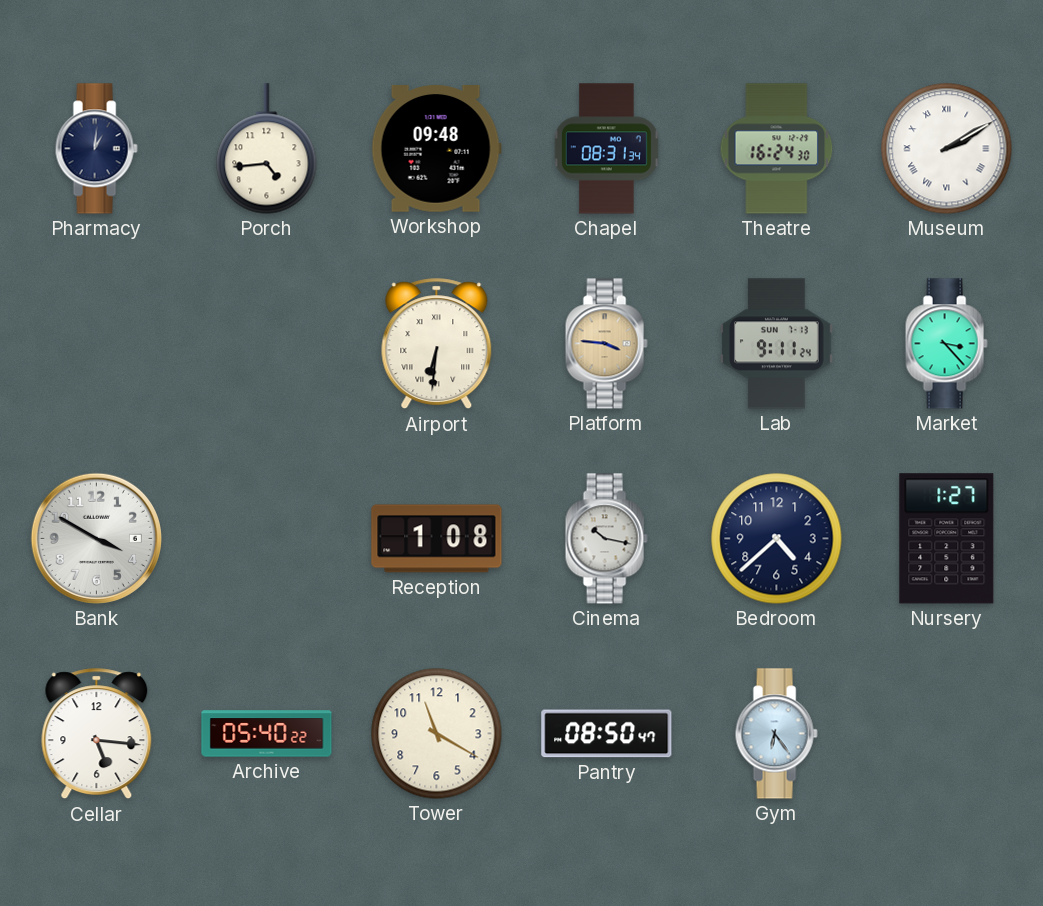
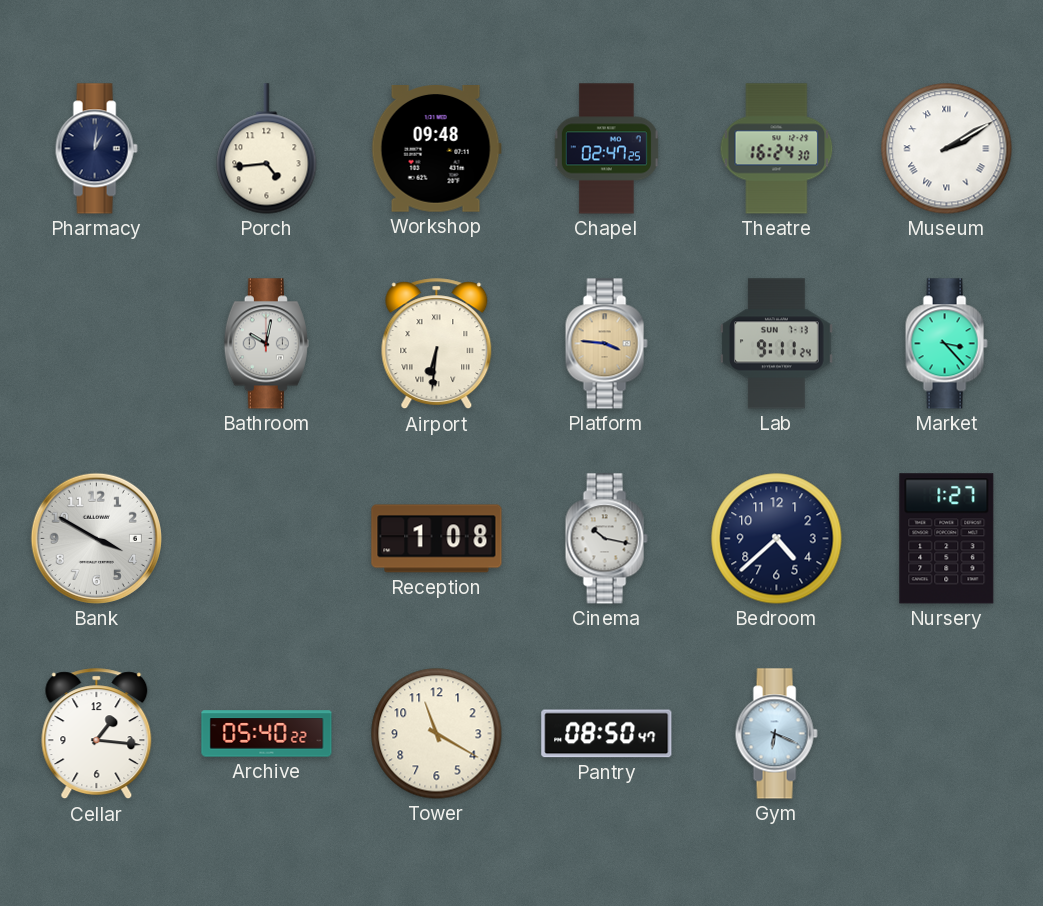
Chapel: 08:31 -> 02:47 (606, 149)
Bathroom: none -> 10:02 (266, 344)
Cellar: 5:16 -> 1:16 (97, 734)
Gym: 6:24 -> 6:19 (776, 734)
